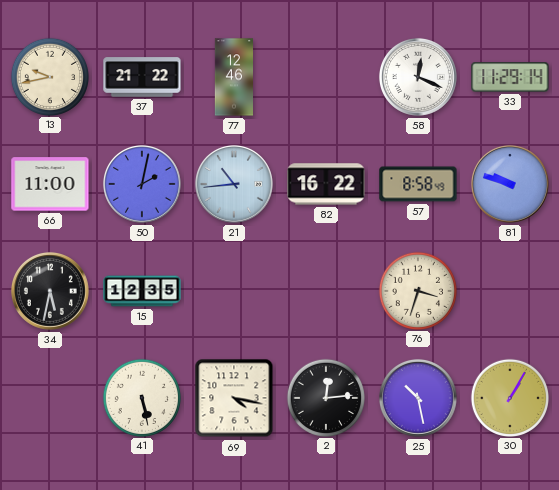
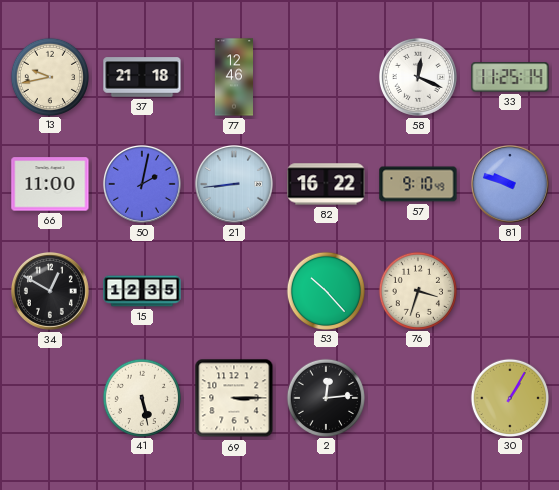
37: 21:22 -> 21:18 (142, 77)
33: 11:29 -> 11:25 (510, 77)
21: 10:44 -> 8:44 (234, 184)
57: 8:58 -> 9:10 (418, 184)
34: 5:32 -> 12:50 (50, 291)
53: none -> 10:23 (325, 290)
69: 4:17 -> 3:15 (234, 398)
25: 10:28 -> none (418, 398)
